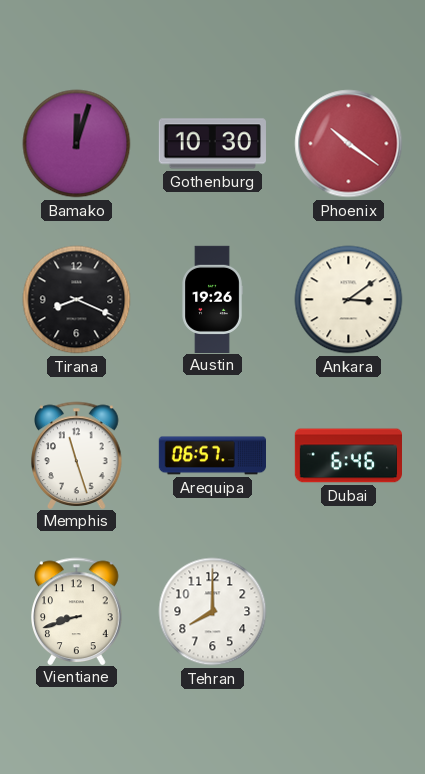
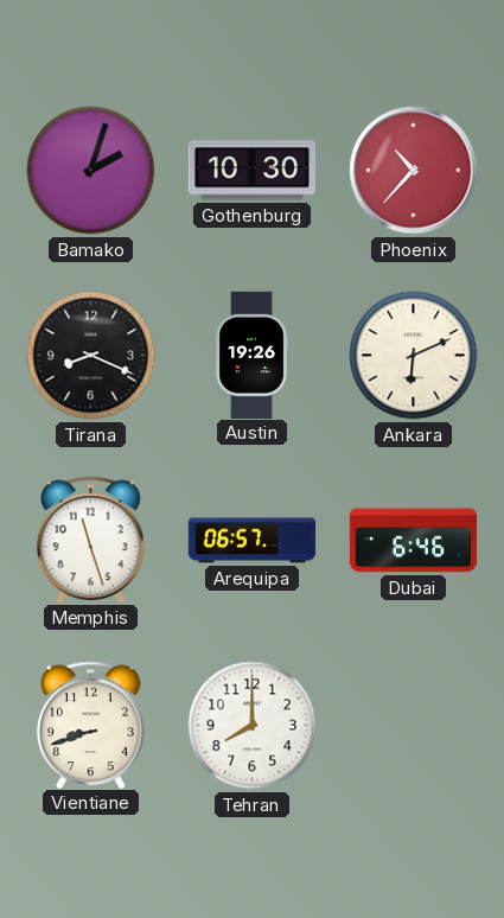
Bamako: 12:03 -> 2:03 (91, 171)
Phoenix: 10:21 -> 10:37 (414, 171)
Ankara: 3:09 -> 6:11 (414, 356)
